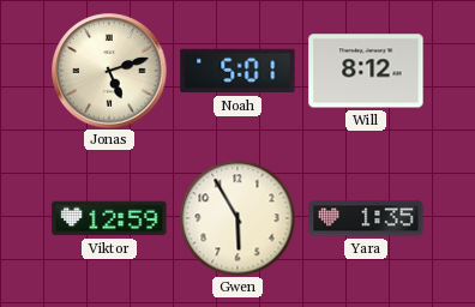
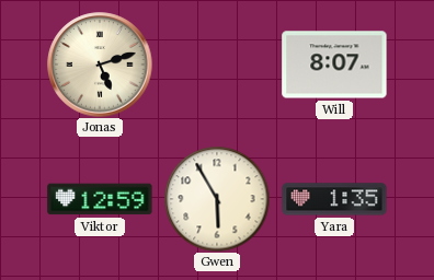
Noah: 5:01 -> none (237, 71)
Will: 8:12 -> 8:07 (334, 65)
